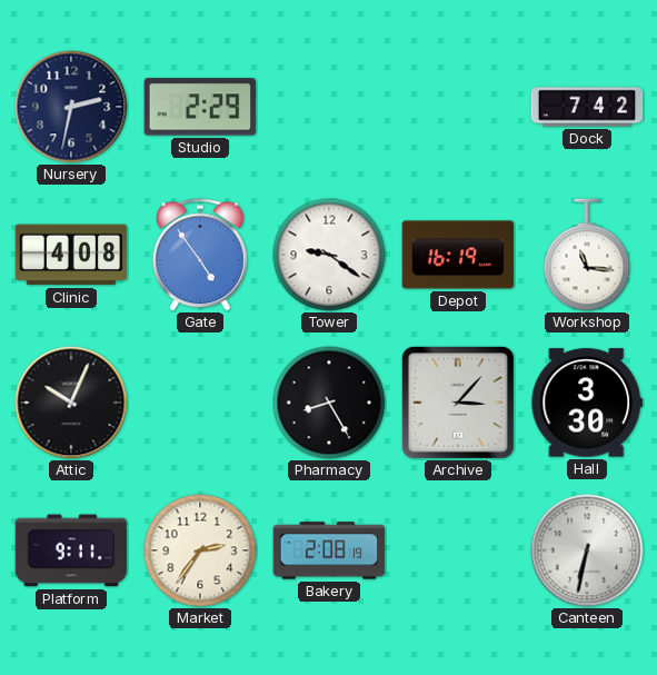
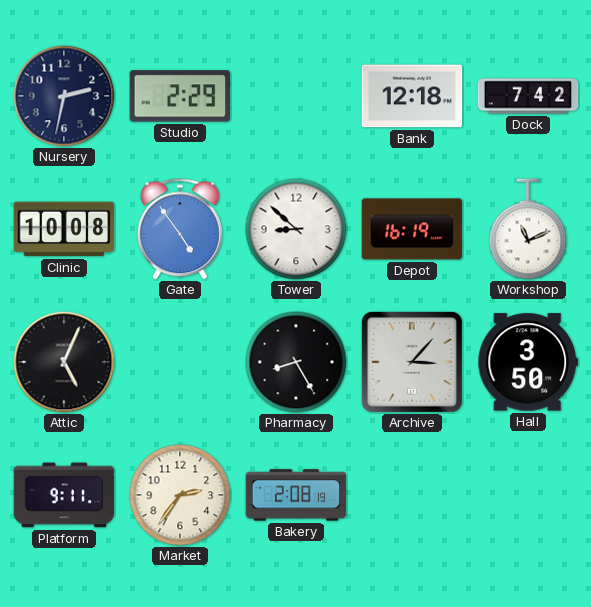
Bank: none -> 12:18 (412, 96)
Clinic: 4:08 -> 10:08 (64, 229)
Tower: 9:21 -> 8:52 (296, 229)
Workshop: 11:16 -> 11:11 (528, 229)
Attic: 10:04 -> 5:04 (64, 362)
Hall: 3:30 -> 3:50 (528, 362)
Canteen: 6:32 -> none (587, 550)
